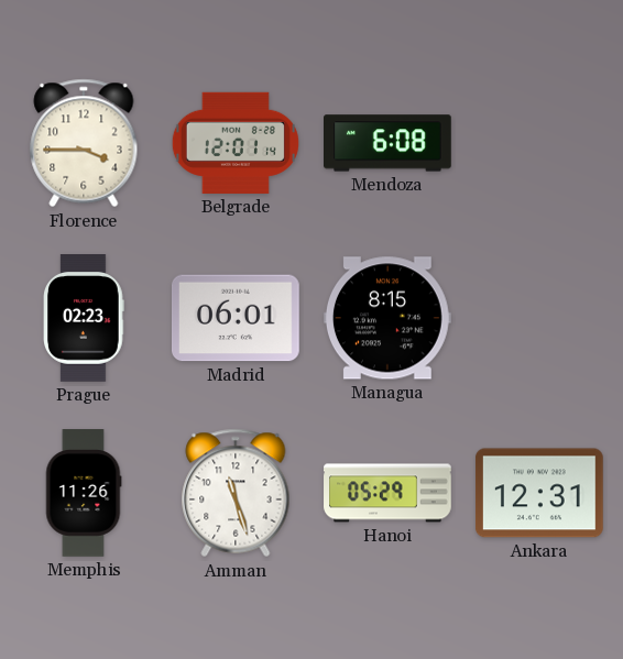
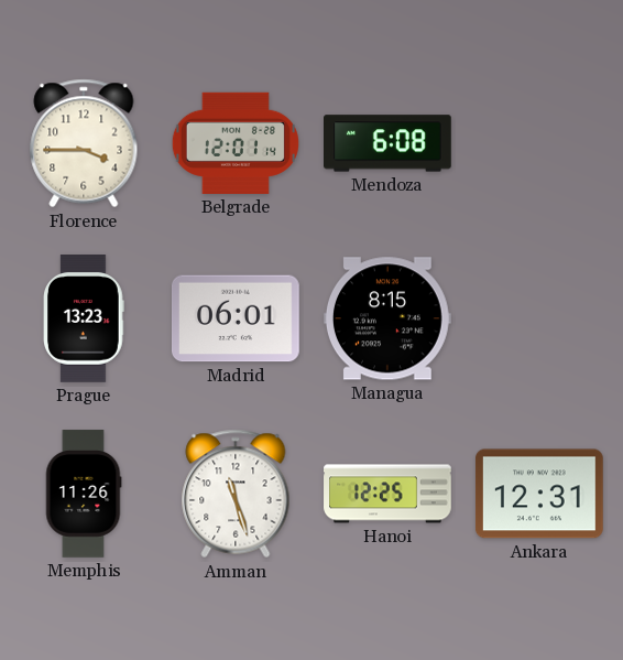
Prague: 02:23 -> 13:23 (84, 318)
Hanoi: 05:29 -> 12:25 (387, 494)
